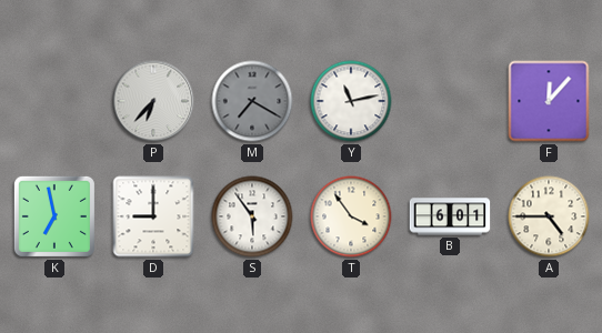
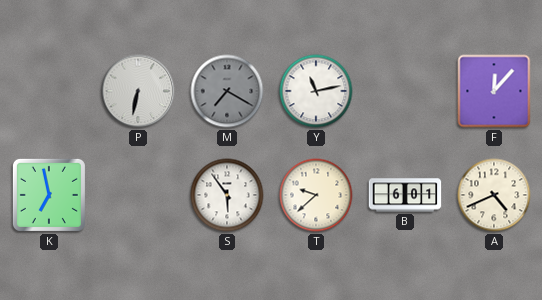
P: 6:37 -> 6:32 (138, 91)
D: 9:00 -> none (153, 216)
T: 3:54 -> 9:38 (316, 195)
A: 4:45 -> 4:41 (494, 195)
